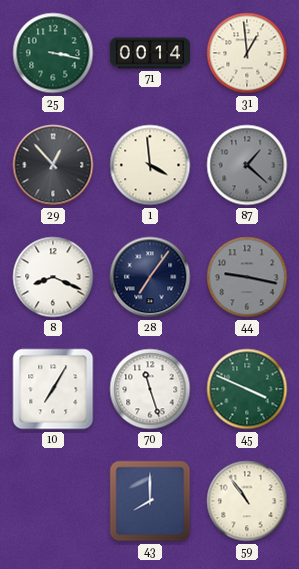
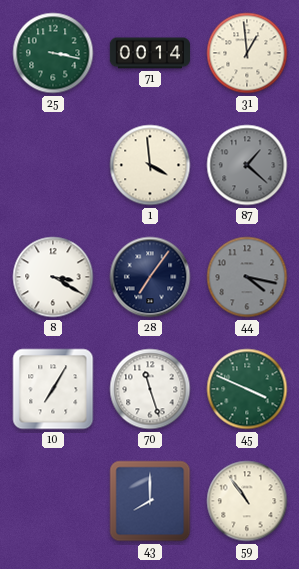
29: 12:53 -> none (53, 165)
8: 8:19 -> 3:20 (53, 277)
44: 9:17 -> 4:17 (247, 277)
